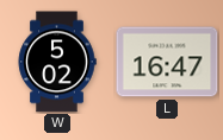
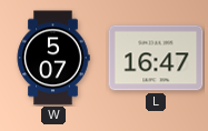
W: 5:02 -> 5:07 (53, 58)
